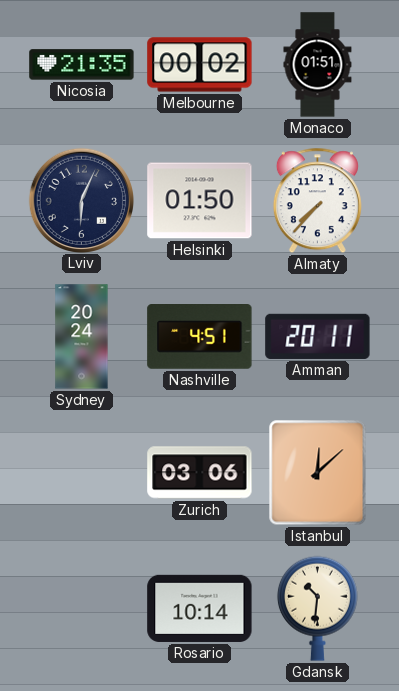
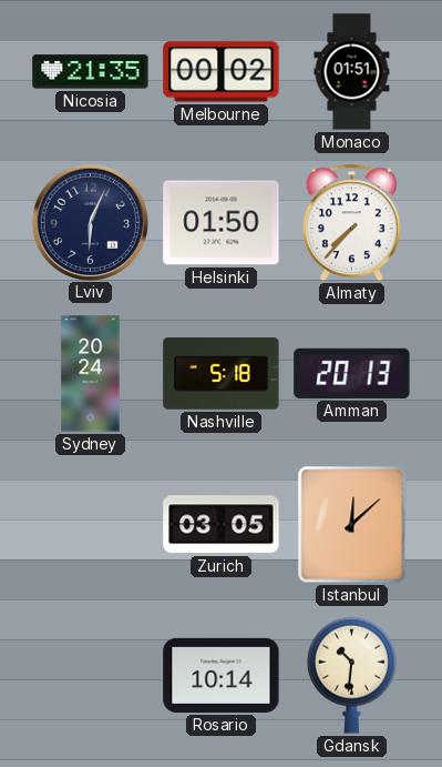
Nashville: 4:51 -> 5:18 (222, 374)
Amman: 20:11 -> 20:13 (352, 373)
Zurich: 03:06 -> 03:05 (222, 525)
